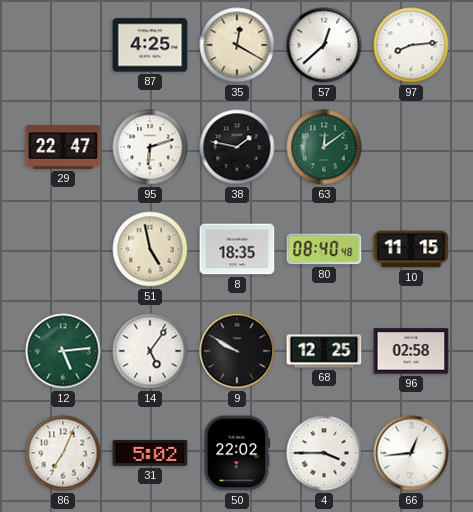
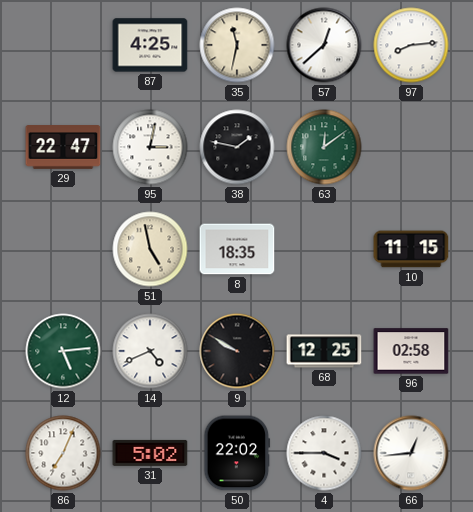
35: 12:20 -> 11:32 (237, 45)
95: 6:12 -> 3:02 (150, 147)
80: 08:40 -> none (324, 249)
14: 5:06 -> 4:41 (150, 351)
